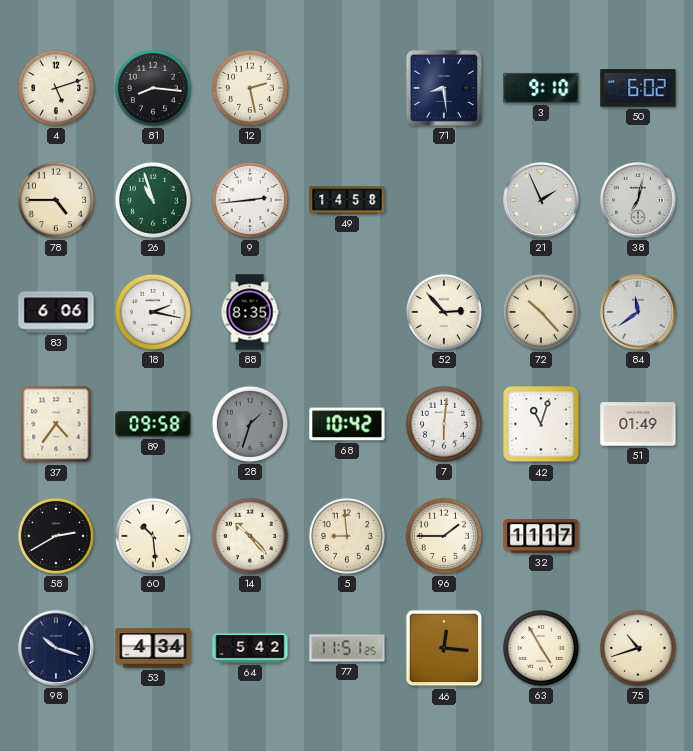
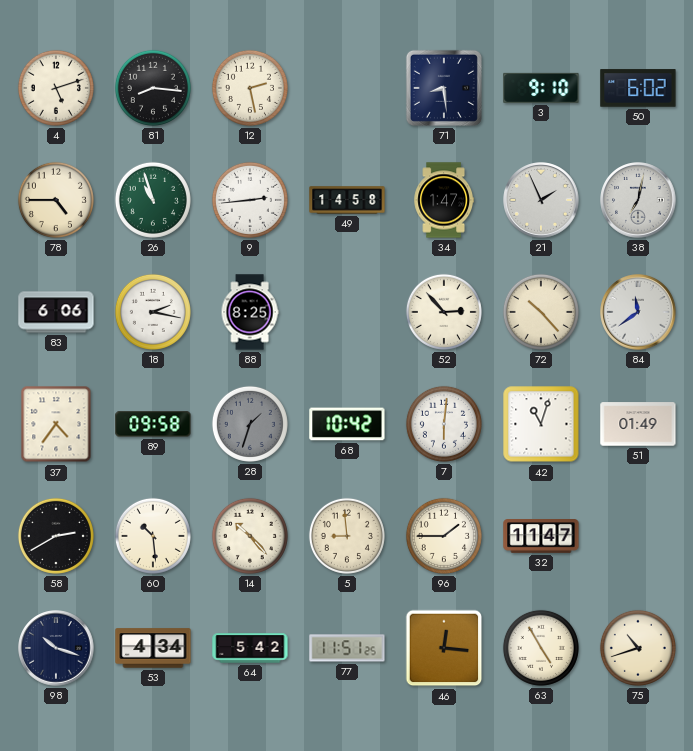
34: none -> 1:47 (443, 200)
88: 8:35 -> 8:25 (250, 312)
32: 11:17 -> 11:47 (541, 537)
